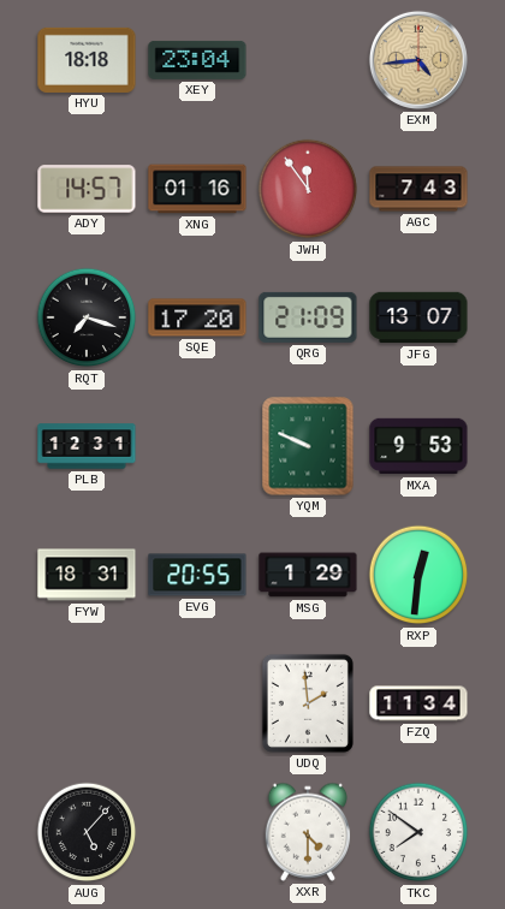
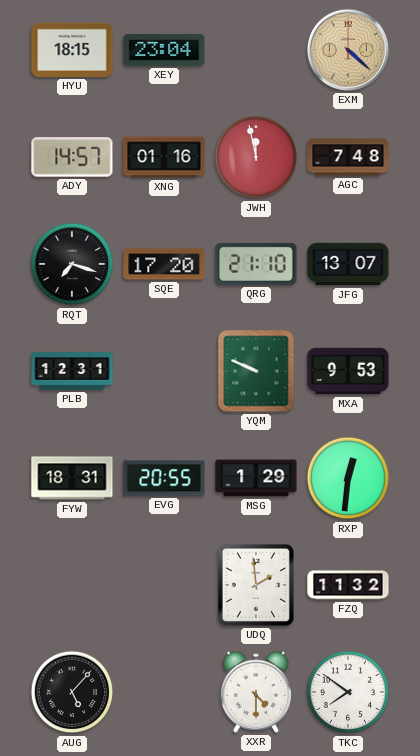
HYU: 18:18 -> 18:15 (72, 50)
EXM: 4:44 -> 4:22 (348, 50)
JWH: 11:54 -> 11:58 (256, 157)
AGC: 7:43 -> 7:48 (348, 157)
QRG: 21:09 -> 21:10 (256, 264)
FZQ: 11:34 -> 11:32 (348, 585)
